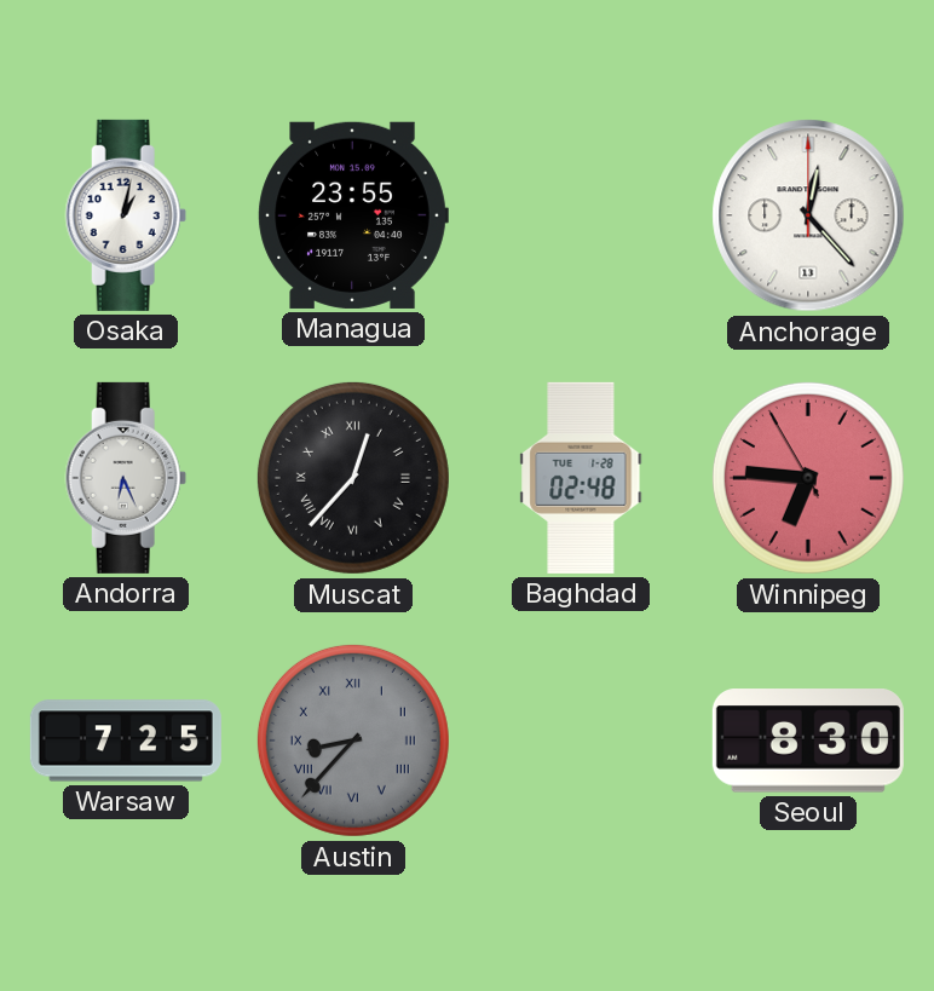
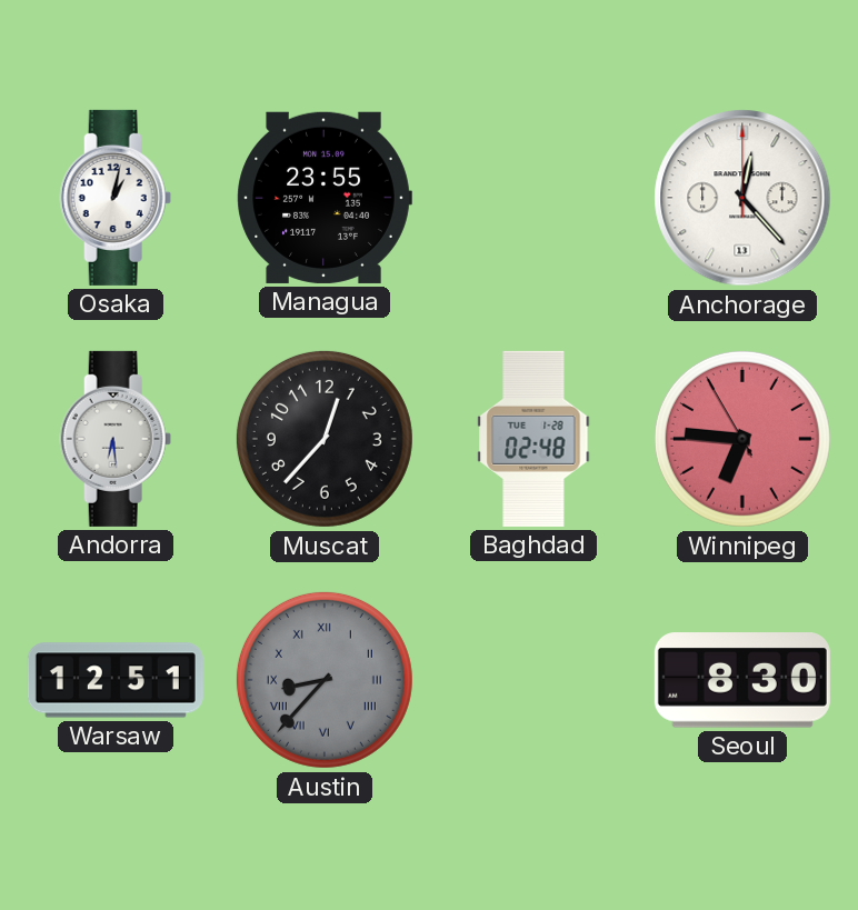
Andorra: 6:26 -> 6:29 (116, 439)
Muscat numerals: Roman -> Arabic (325, 439)
Warsaw: 7:25 -> 12:51 (116, 680)
